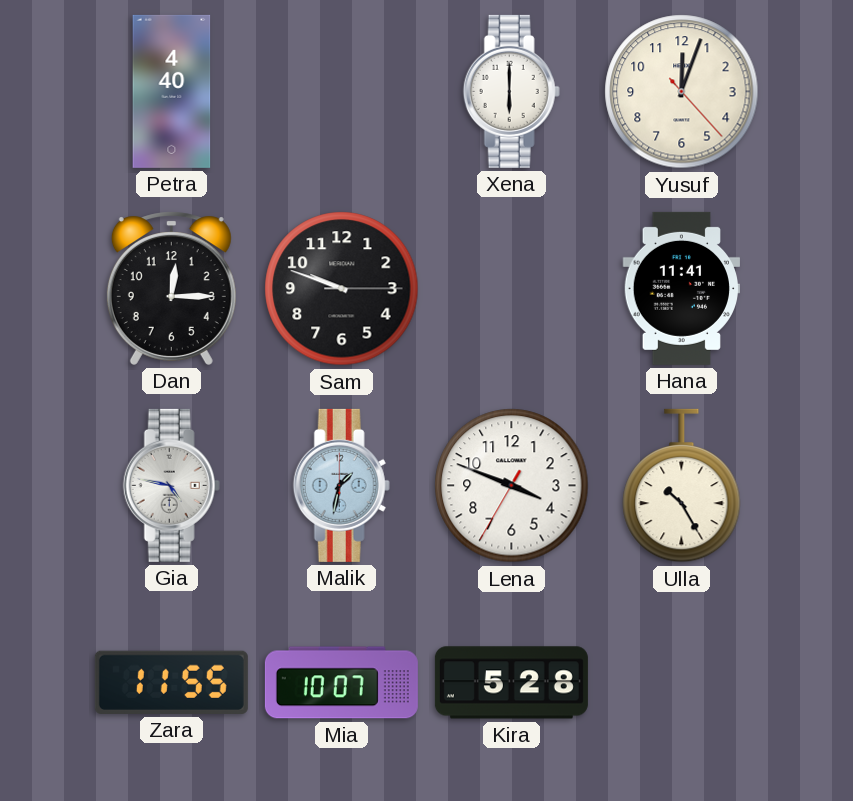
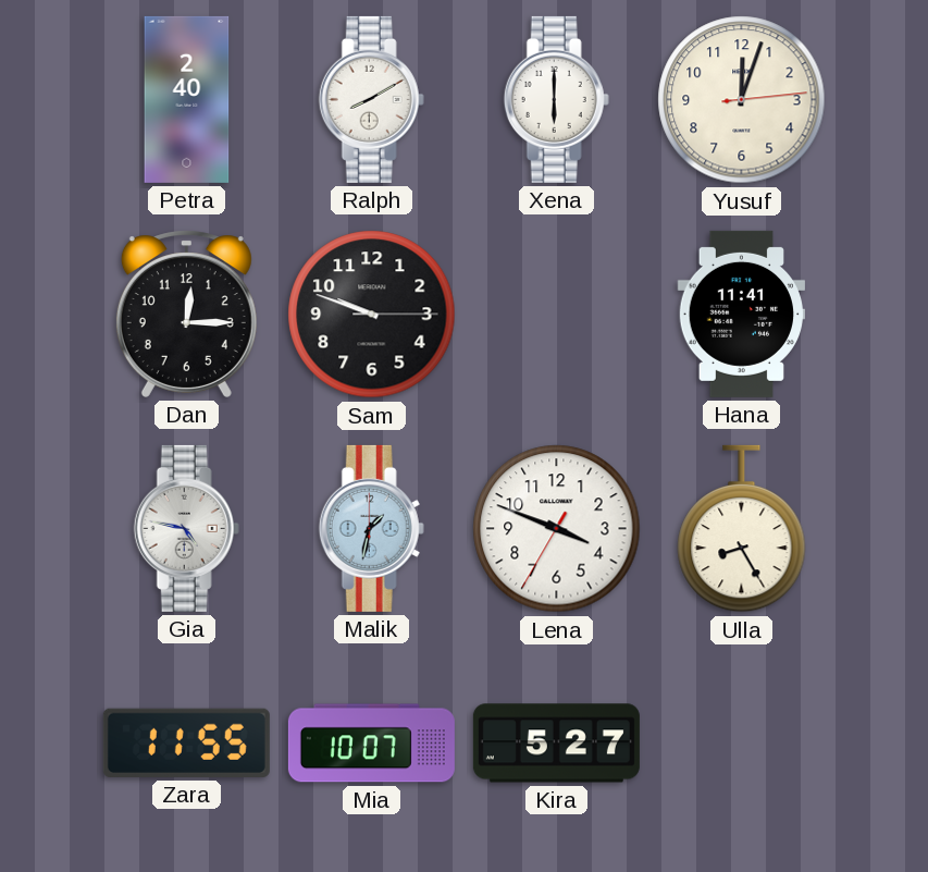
Petra: 4:40 -> 2:40 (187, 99)
Ralph: none -> 8:10 (371, 99)
Yusuf: 12:03:23 -> 12:03:14 (742, 100)
Ulla: 10:25 -> 8:25 (742, 529)
Kira: 5:28 -> 5:27 (556, 744)
